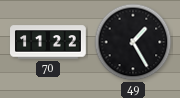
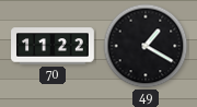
49: 1:25 -> 1:20 (146, 46)
